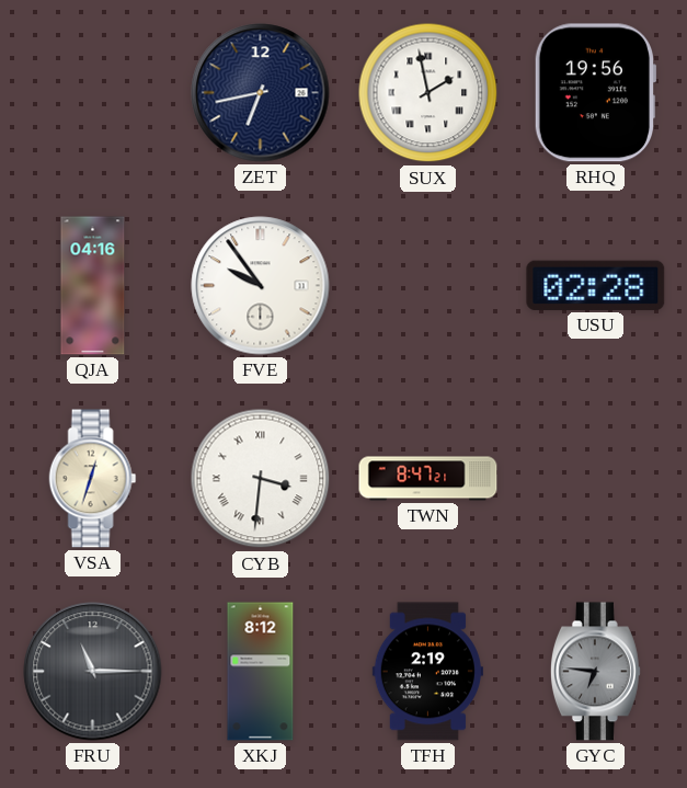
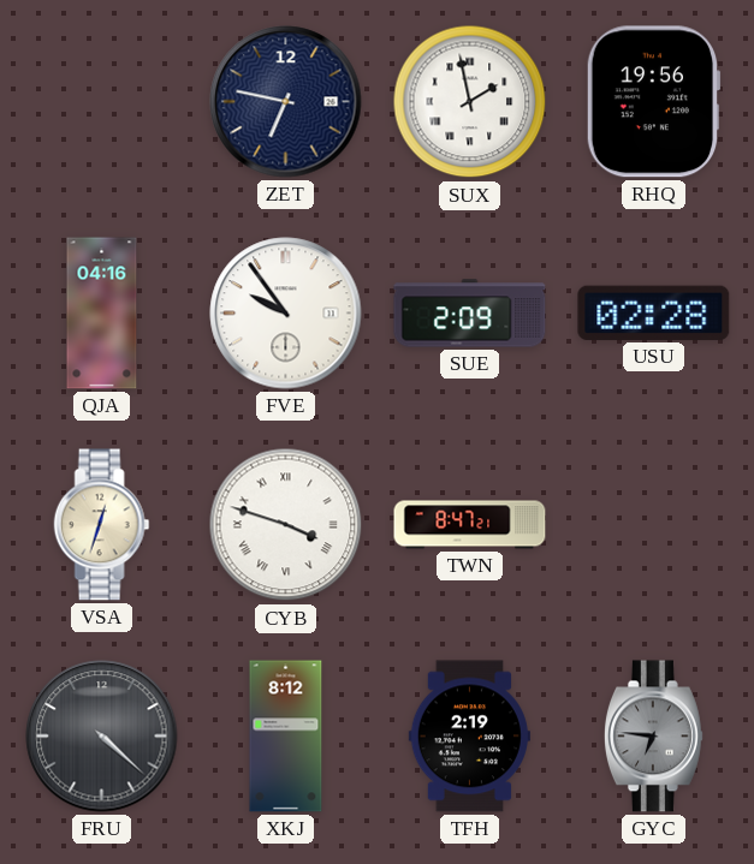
ZET: 6:43 -> 6:47 (286, 102)
SUE: none -> 2:09 (470, 314)
CYB: 3:31 -> 3:48 (286, 525)
FRU: 11:15 -> 4:22 (102, 737)
